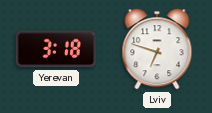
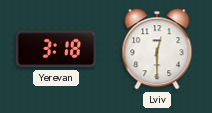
Lviv: 6:48 -> 12:30 (157, 49)
